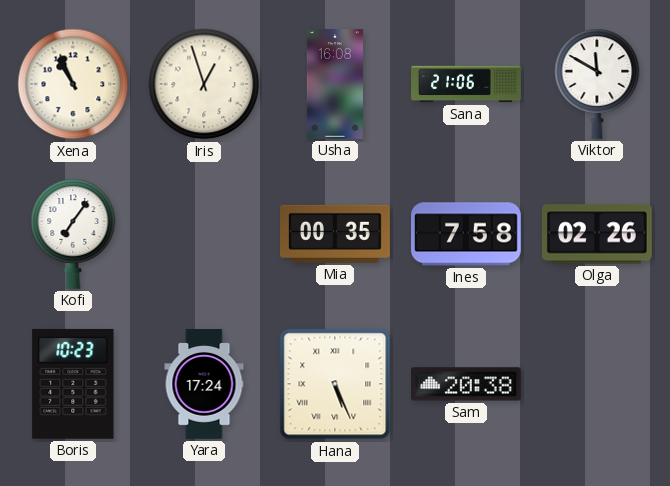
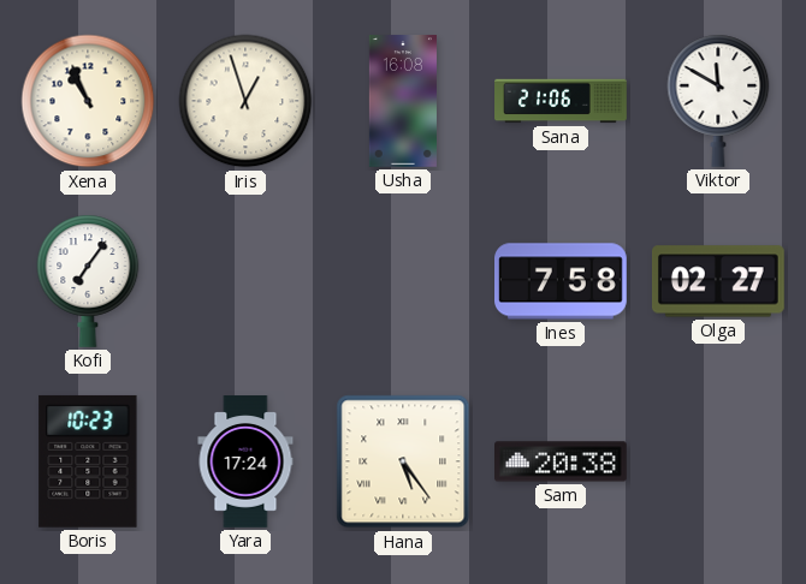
Mia: 00:35 -> none (336, 234)
Olga: 02:26 -> 02:27 (718, 281)
Hana: 5:26 -> 5:24 (403, 461)
